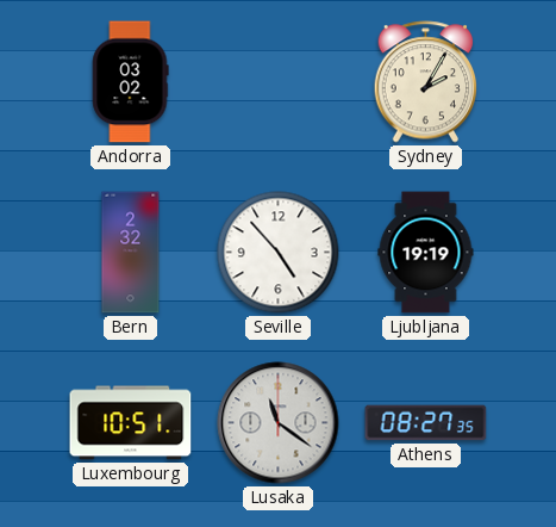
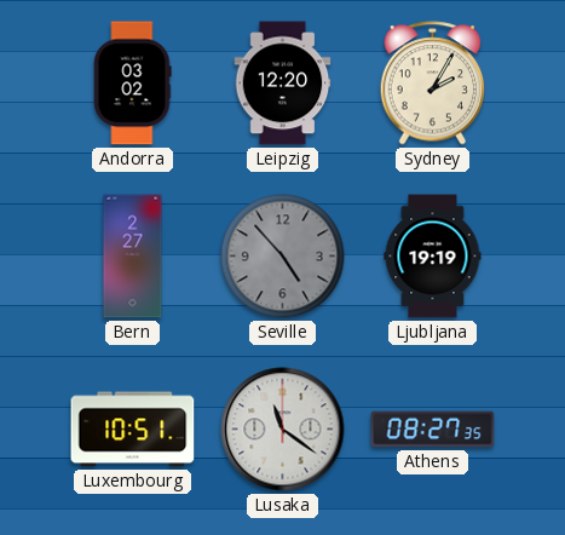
Leipzig: none -> 12:20 (283, 84)
Bern: 2:32 -> 2:27 (133, 257)
Seville dial: white -> grey (283, 257)
